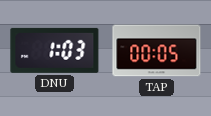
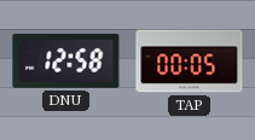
DNU: 1:03 -> 12:58 (66, 60)
